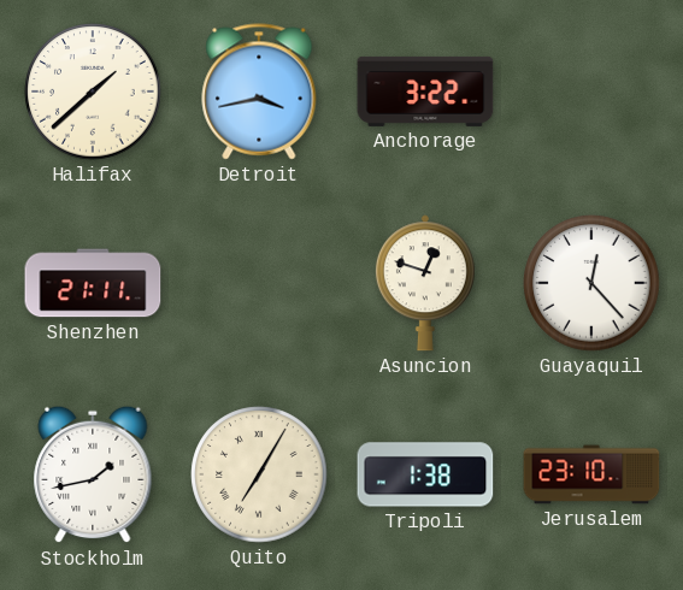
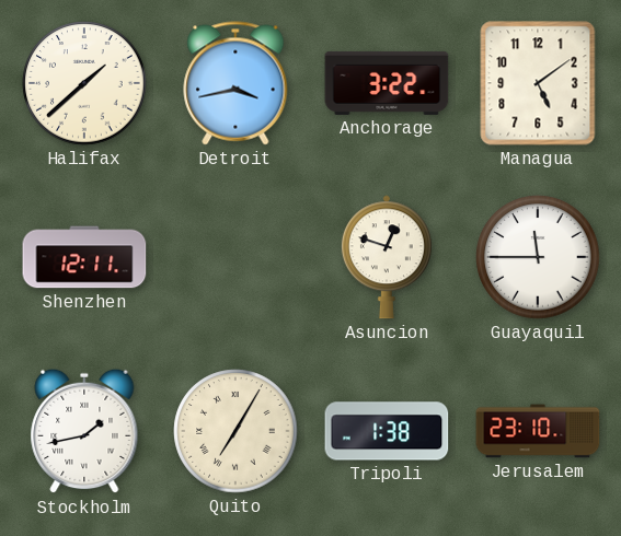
Managua: none -> 5:09 (538, 83)
Shenzhen: 21:11 -> 12:11 (84, 257)
Guayaquil: 12:23 -> 11:45 (538, 257)
